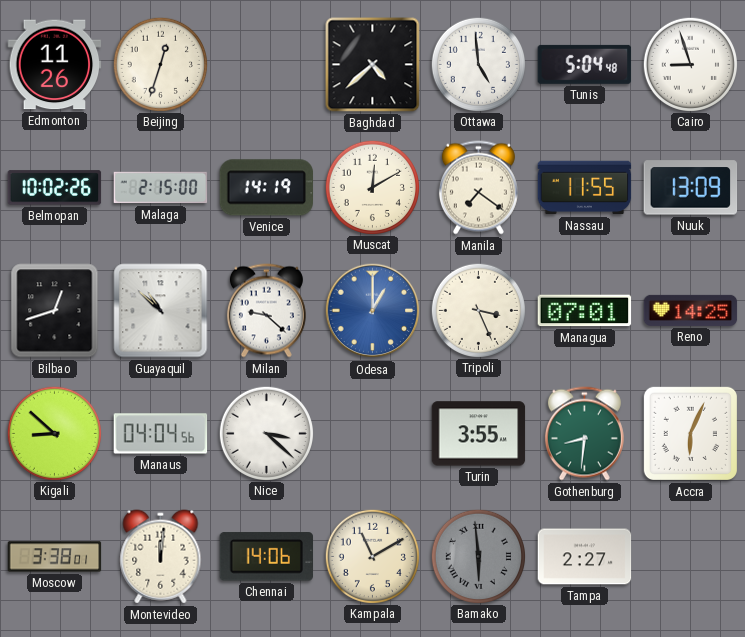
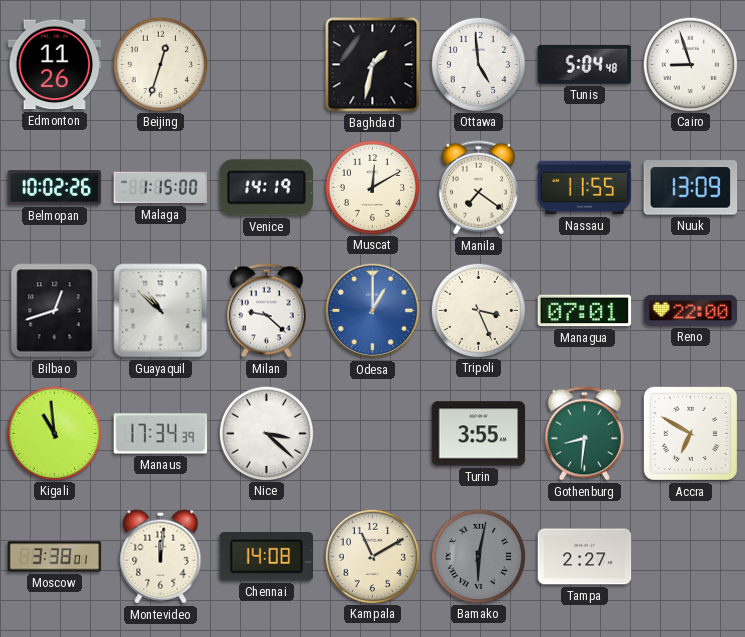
Baghdad: 4:38 -> 1:32 (373, 65)
Malaga: 2:15 -> 1:15 (161, 188)
Reno: 14:25 -> 22:00 (691, 310)
Kigali: 8:52 -> 10:59 (54, 433)
Manaus: 04:04 -> 17:34 (161, 434)
Accra: 6:04 -> 6:50 (690, 433)
Chennai: 14:06 -> 14:08 (267, 557)
Bamako: 5:59 -> 6:02 (478, 556)
